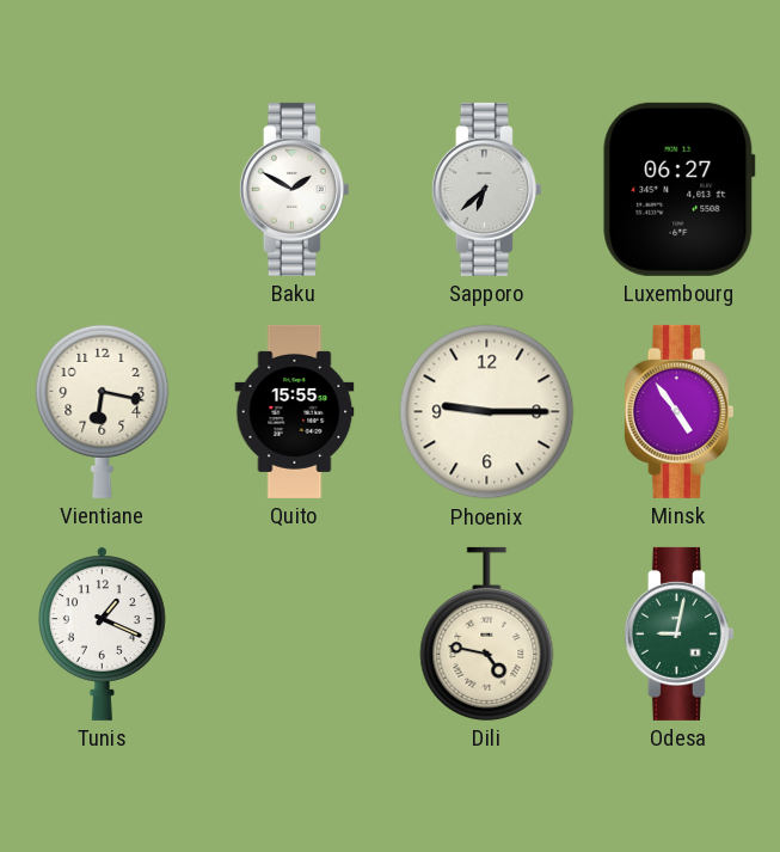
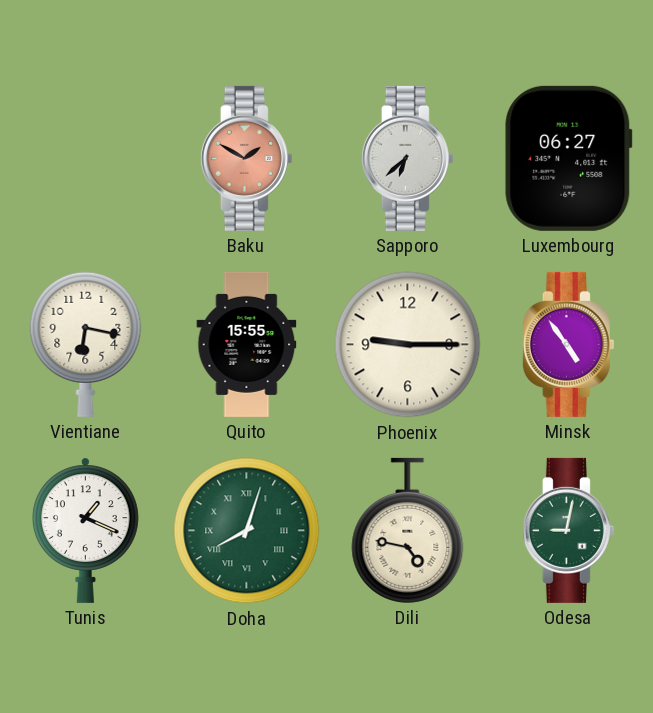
Baku dial: white -> salmon (246, 158)
Doha: none -> 8:03 (247, 531)
